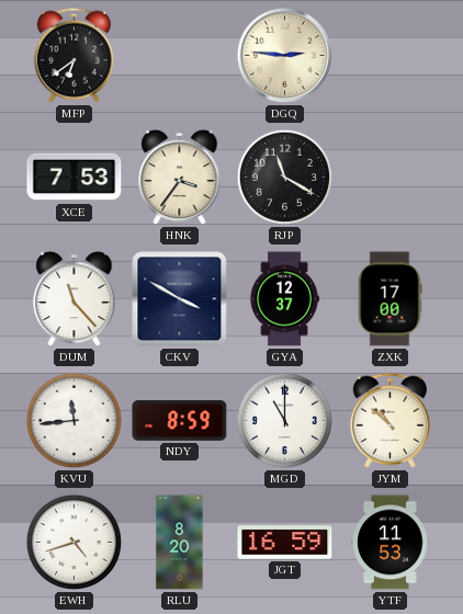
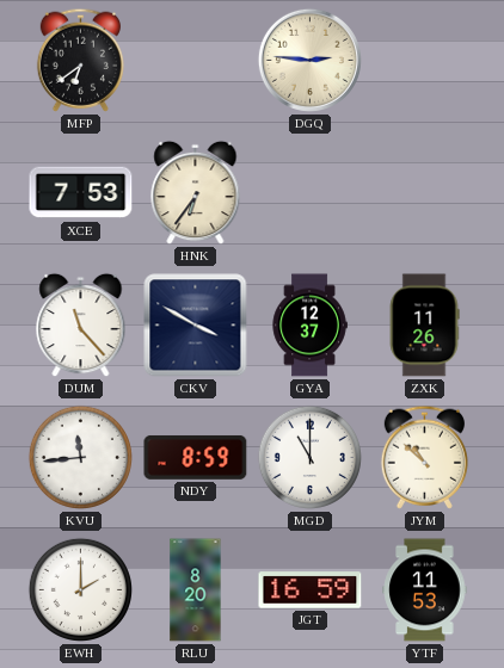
HNK: 3:36 -> 6:36 (196, 193)
RJP: 11:20 -> none (284, 177)
ZXK: 17:00 -> 11:26 (424, 326)
EWH: 4:42 -> 2:00 (80, 589)
